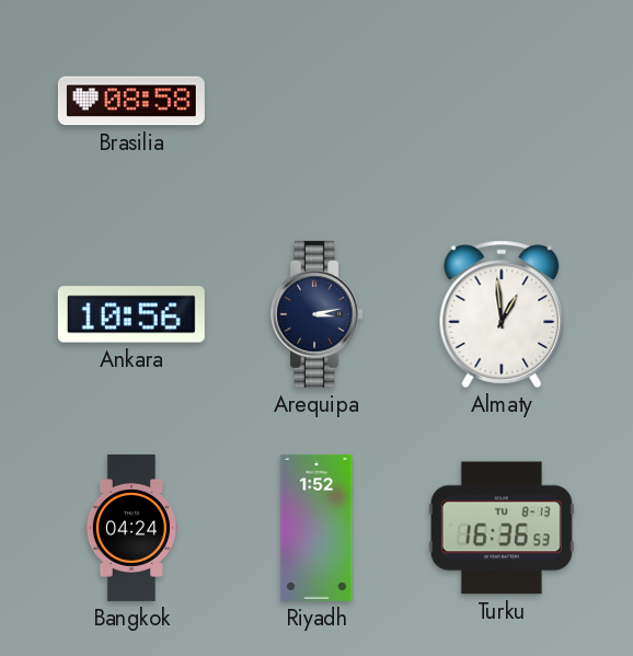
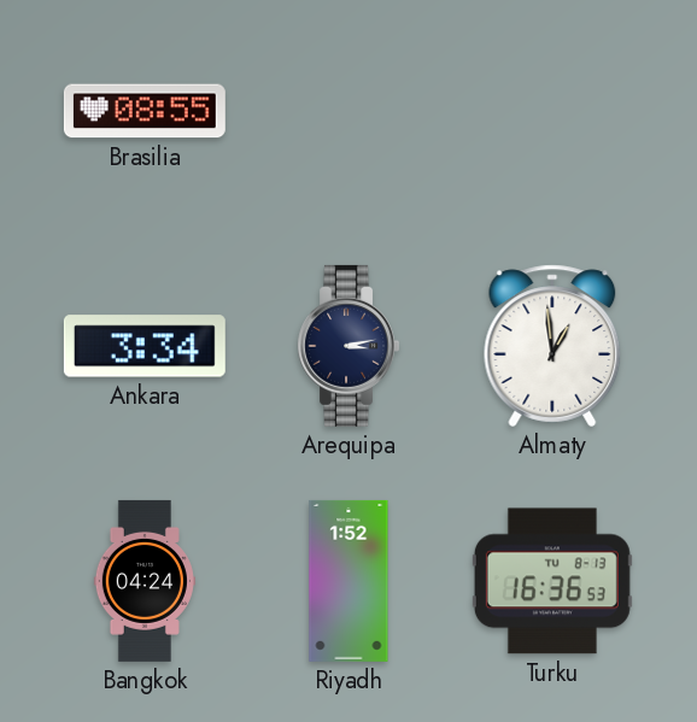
Brasilia: 08:58 -> 08:55 (145, 111)
Ankara: 10:56 -> 3:34 (145, 346)
